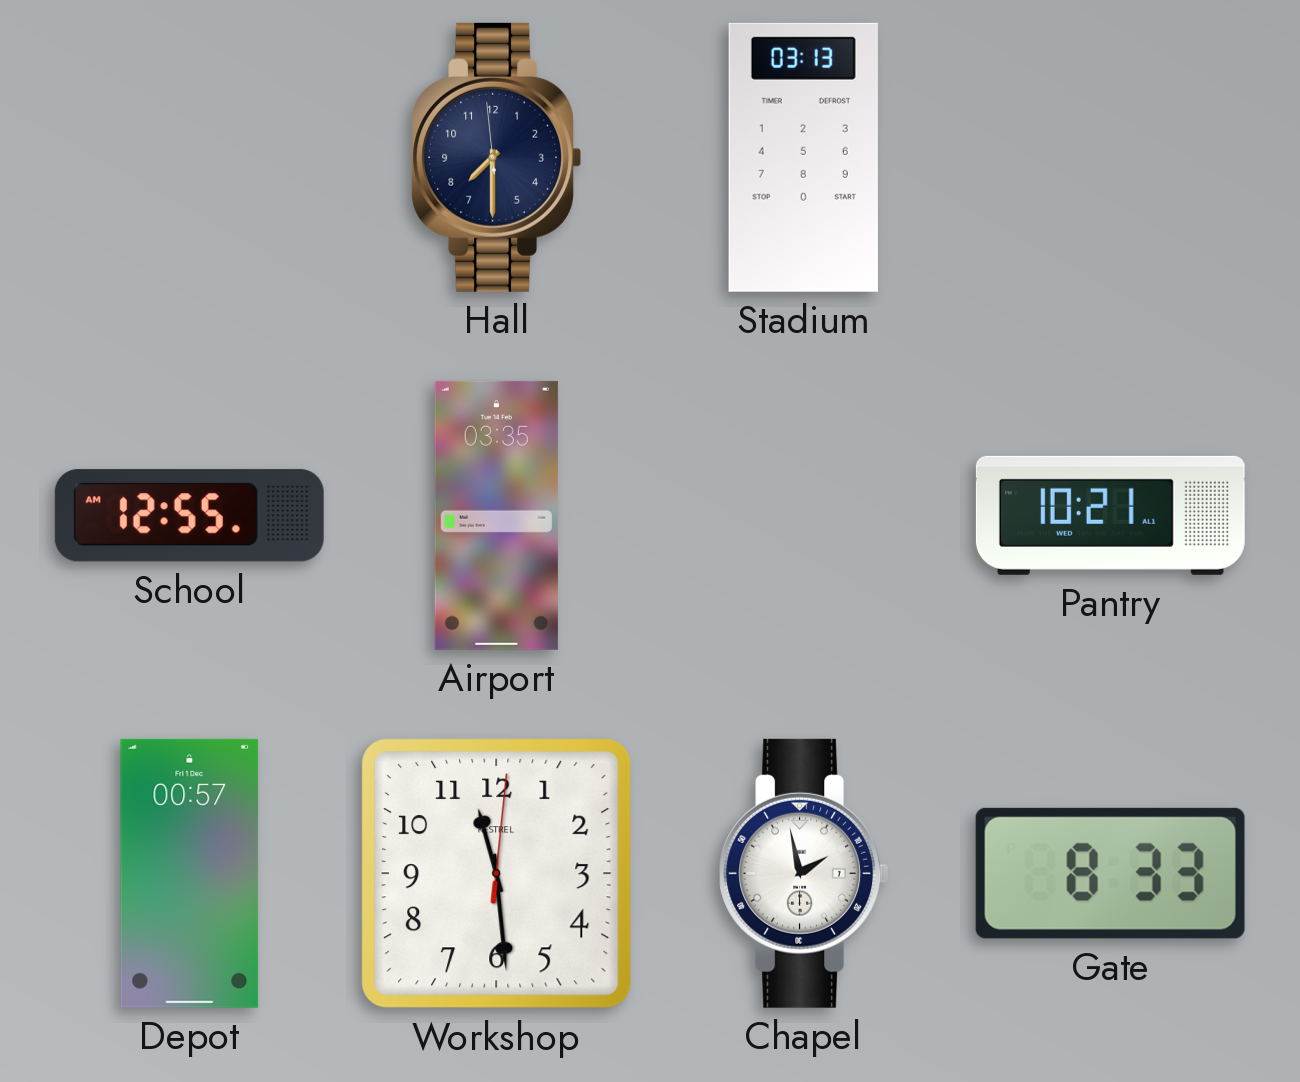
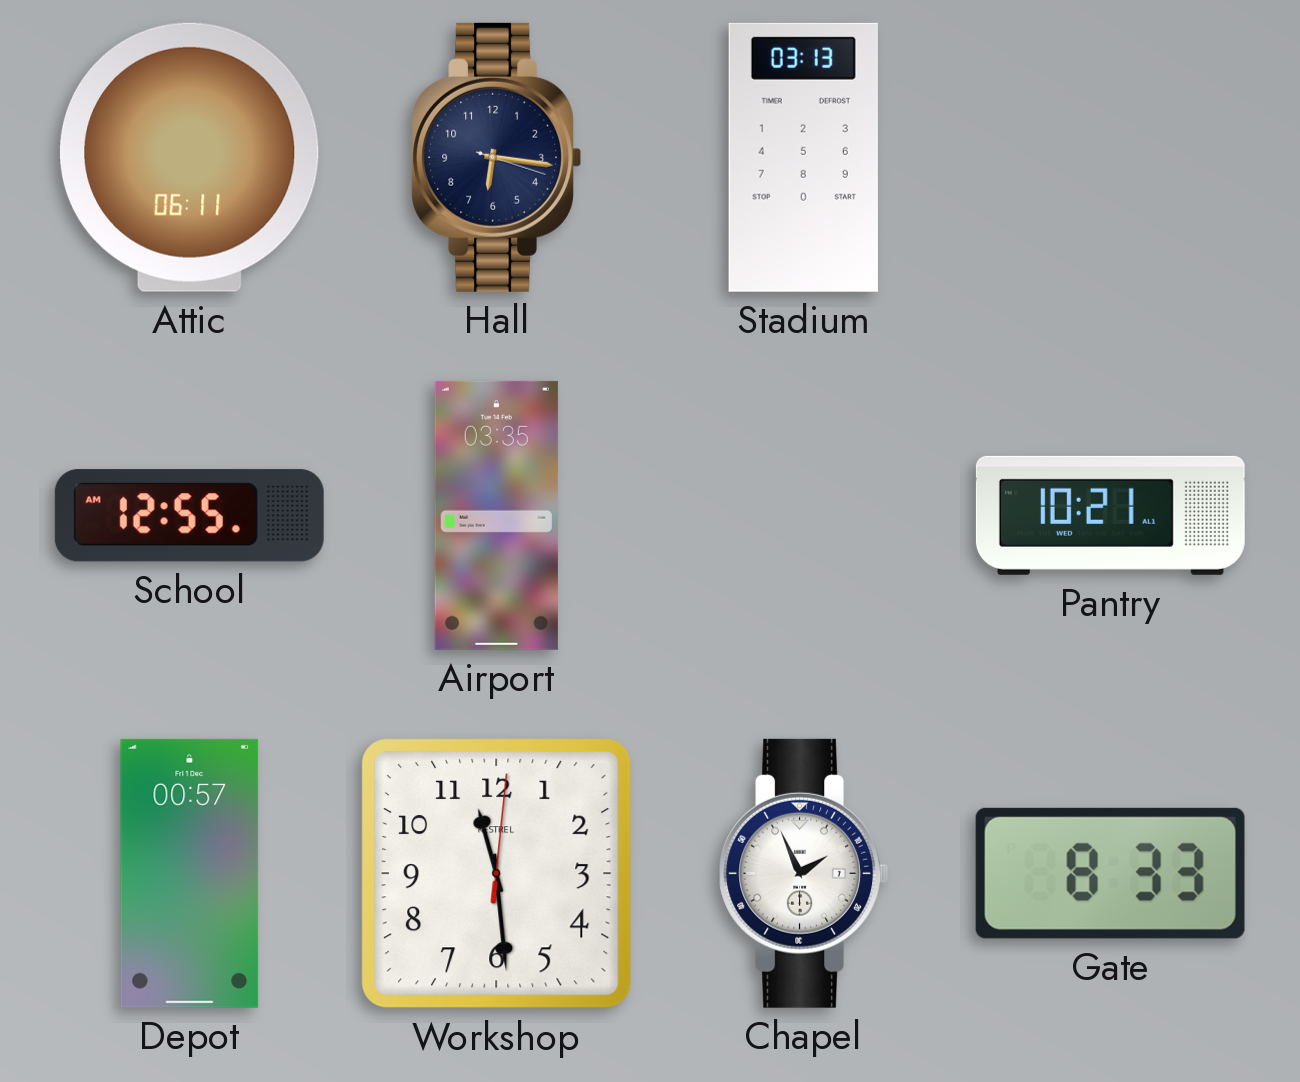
Attic: none -> 06:11 (189, 157)
Hall: 7:29 -> 6:16 (496, 157)
Chapel: 1:58 -> 1:56 (803, 873)
